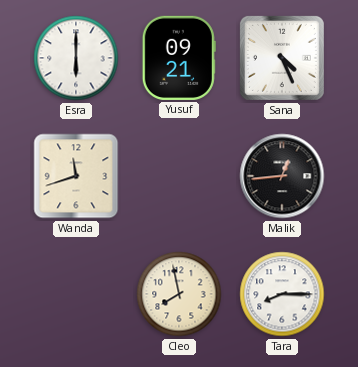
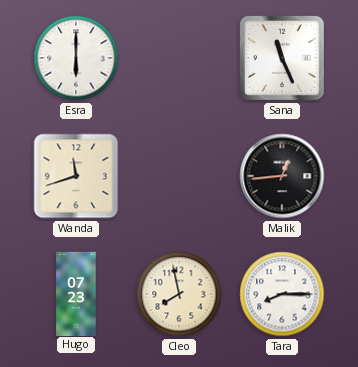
Yusuf: 09:21 -> none (179, 58)
Sana: 4:26 -> 11:26 (282, 58)
Hugo: none -> 07:23 (76, 293)
